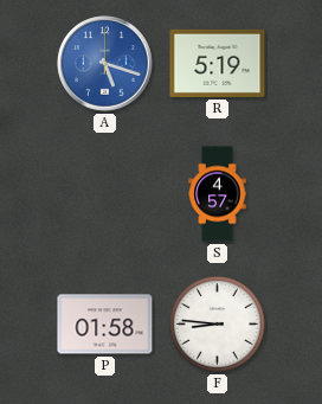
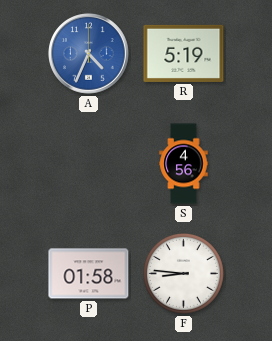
A: 5:18 -> 4:34 (89, 54)
S: 4:57 -> 4:56 (184, 164)
